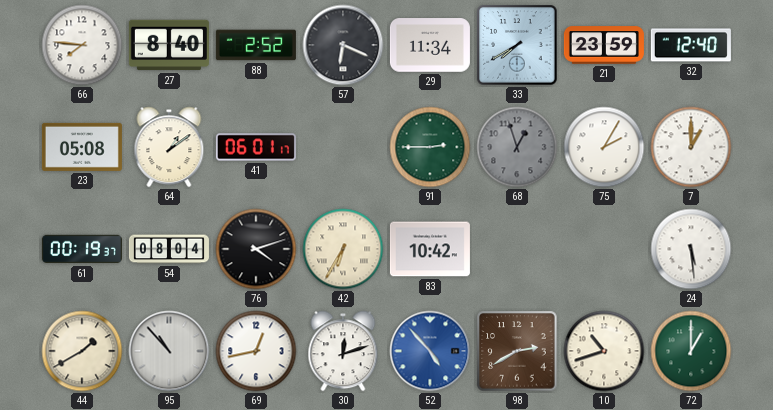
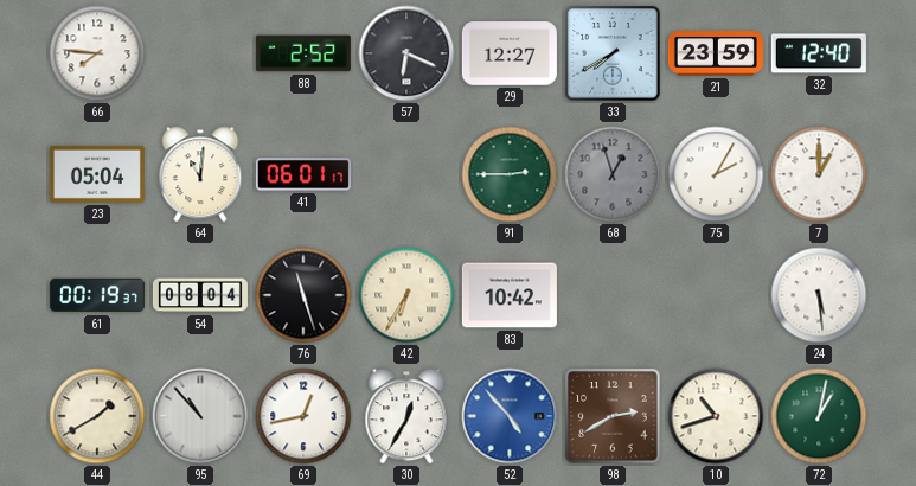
27: 8:40 -> none (169, 45)
29: 11:34 -> 12:27 (510, 53)
23: 05:08 -> 05:04 (97, 174)
64: 1:09 -> 11:01 (200, 174)
76: 4:12 -> 11:27 (303, 295)
30: 12:12 -> 12:35 (406, 416)
72: 1:00 -> 1:02 (819, 416)
